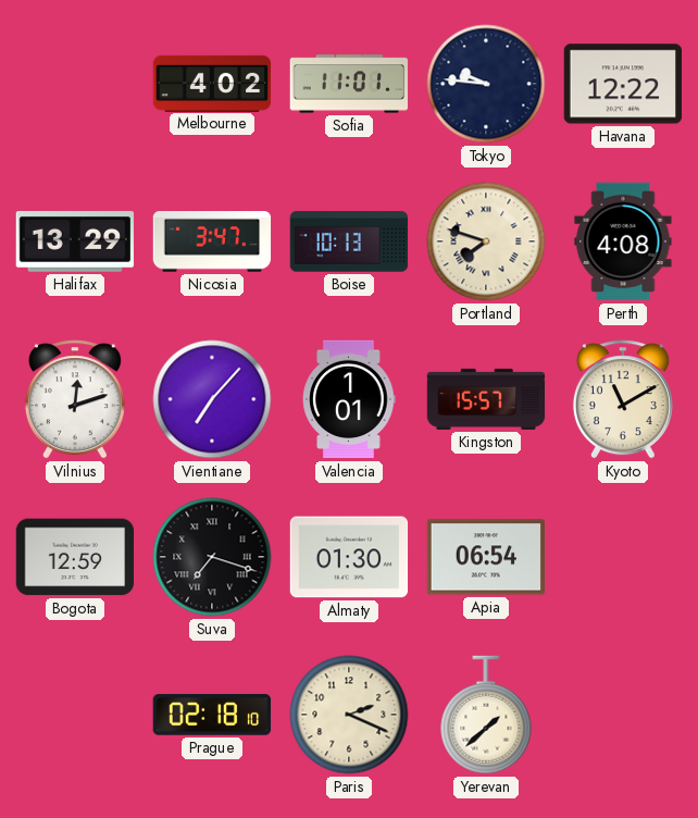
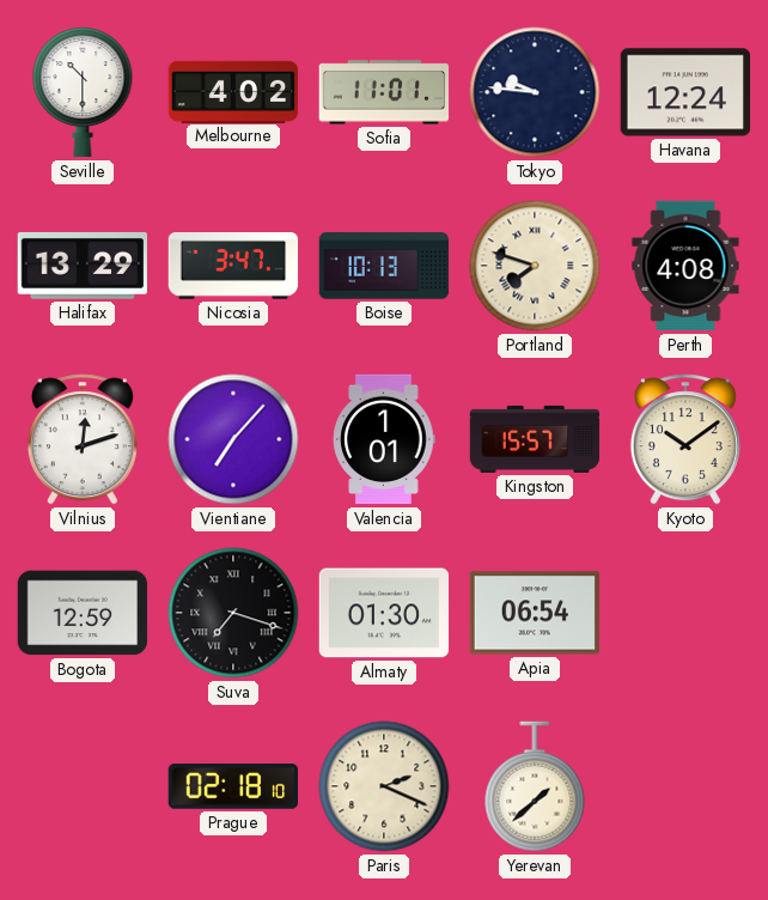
Seville: none -> 10:30 (83, 93)
Havana: 12:22 -> 12:24 (685, 92)
Kyoto: 11:10 -> 10:09 (685, 439)
